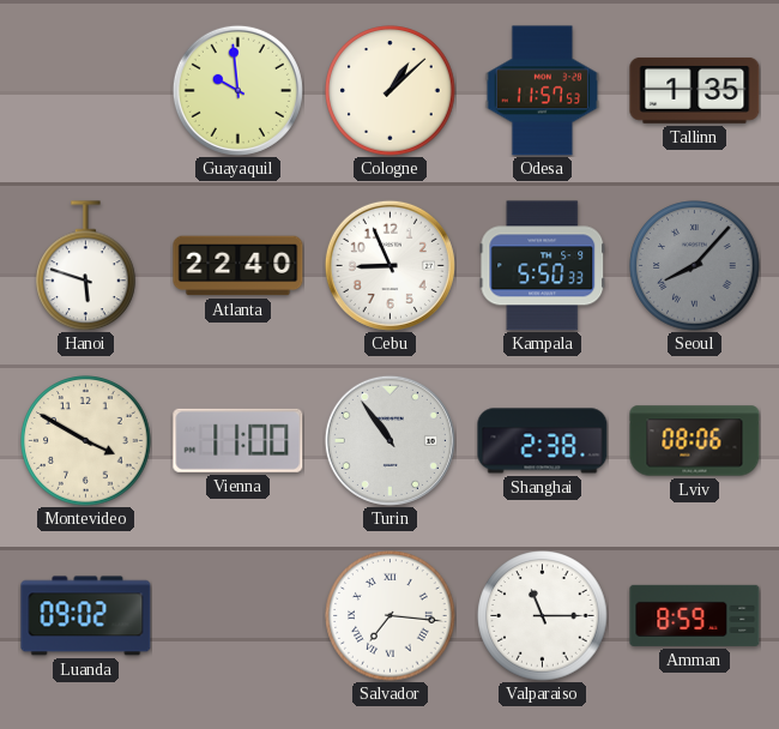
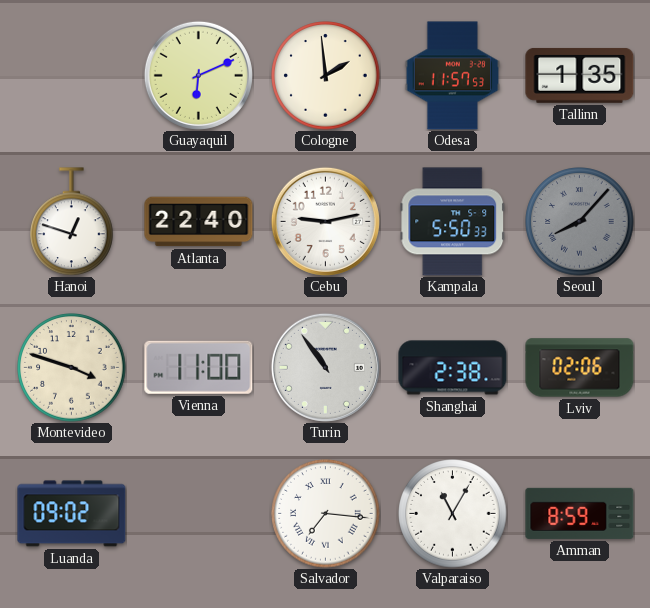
Guayaquil: 9:59 -> 6:11 (198, 75)
Cologne: 1:08 -> 1:59 (326, 76)
Hanoi: 5:48 -> 12:48 (72, 222)
Cebu: 8:56 -> 9:13 (325, 221)
Montevideo: 3:50 -> 3:48 (72, 368)
Lviv: 08:06 -> 02:06 (580, 368)
Valparaiso: 11:15 -> 11:05 (453, 514)
